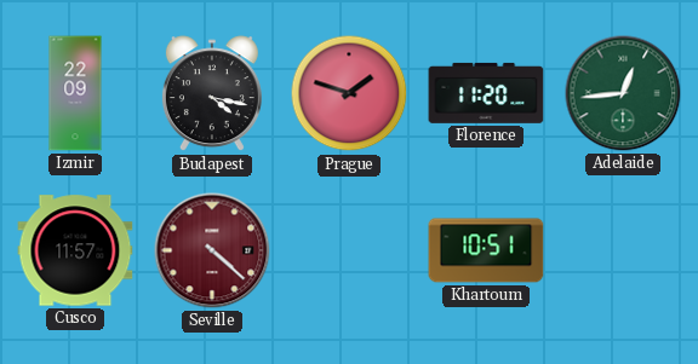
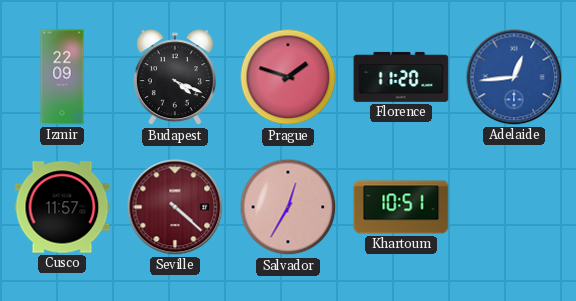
Budapest: 4:17 -> 4:19 (175, 78)
Adelaide dial: green -> blue (514, 77)
Salvador: none -> 12:35 (288, 207)
